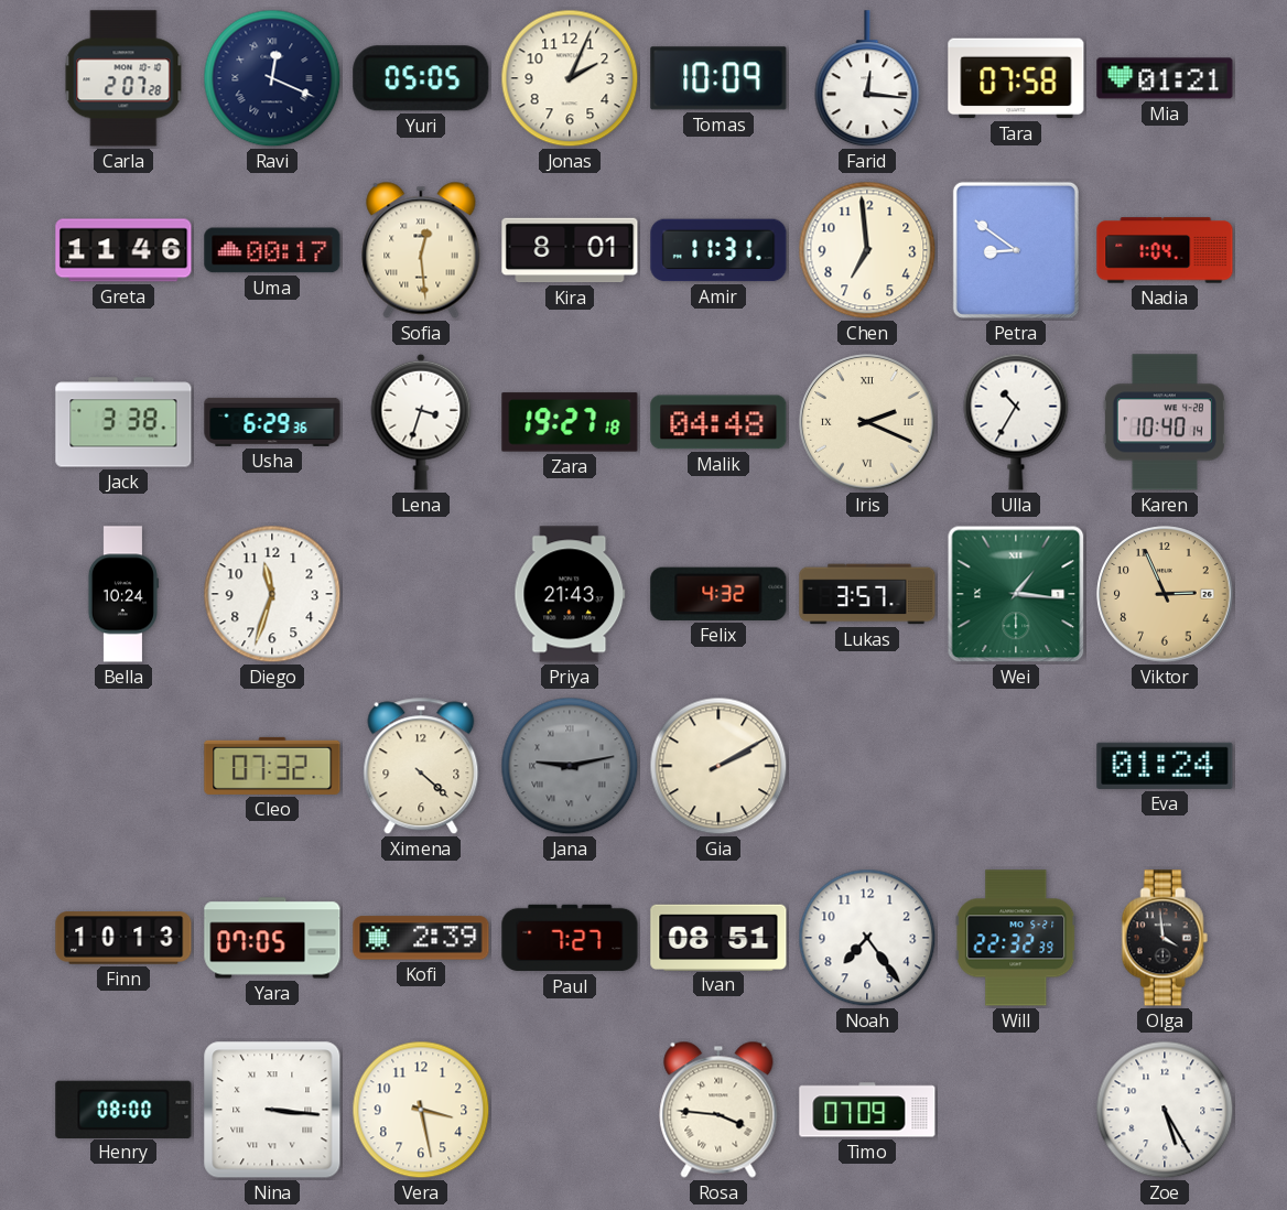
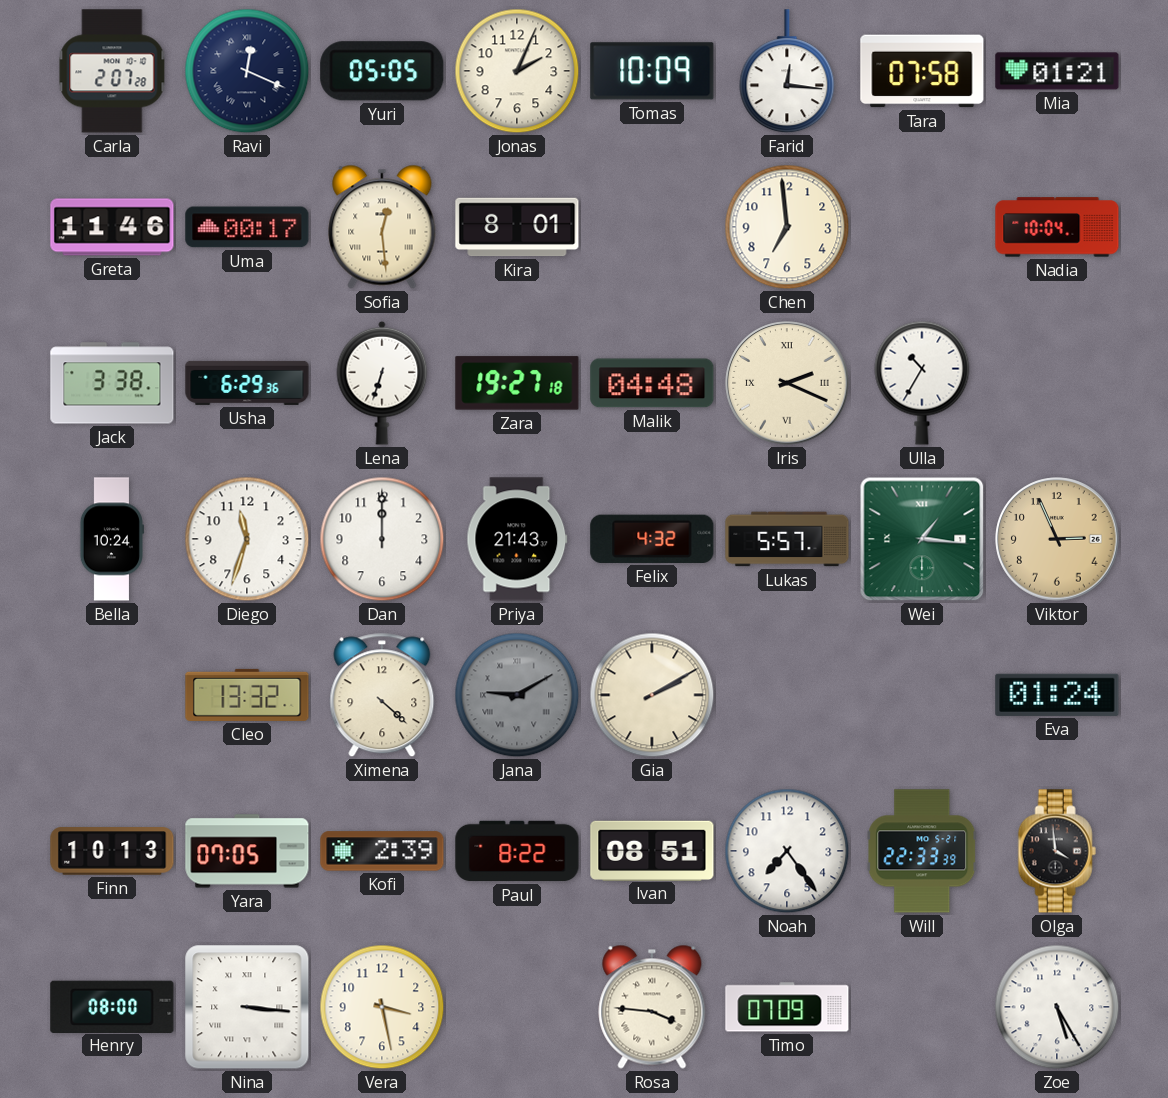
Amir: 11:31 -> none (718, 250)
Petra: 8:51 -> none (1016, 250)
Nadia: 1:04 -> 10:04 (1057, 227)
Lena: 3:33 -> 6:33 (382, 383)
Karen: 10:40 -> none (1165, 422)
Dan: none -> 12:00 (382, 539)
Lukas: 3:57 -> 5:57 (787, 539)
Cleo: 07:32 -> 13:32 (247, 695)
Jana: 9:13 -> 9:10 (517, 695)
Paul: 7:27 -> 8:22 (517, 851)
Will: 22:32 -> 22:33 (922, 851)
